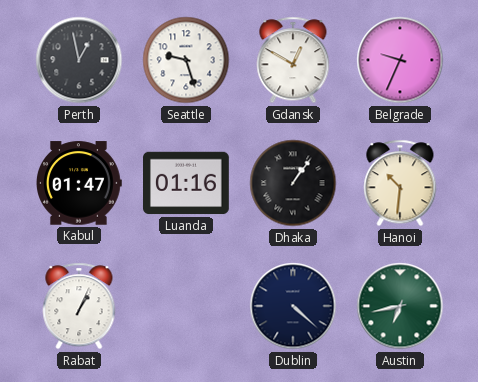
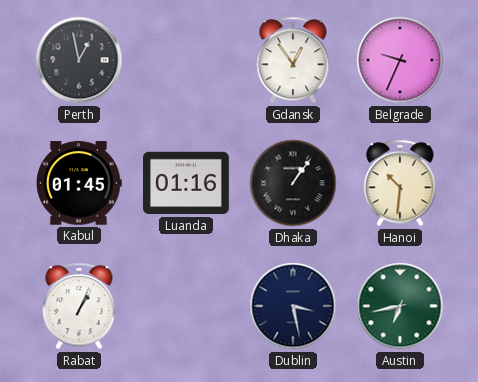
Seattle: 9:27 -> none (186, 60)
Gdansk: 12:50 -> 12:54 (293, 60)
Kabul: 01:47 -> 01:45 (79, 183)
Dublin: 4:22 -> 3:28 (293, 306)
